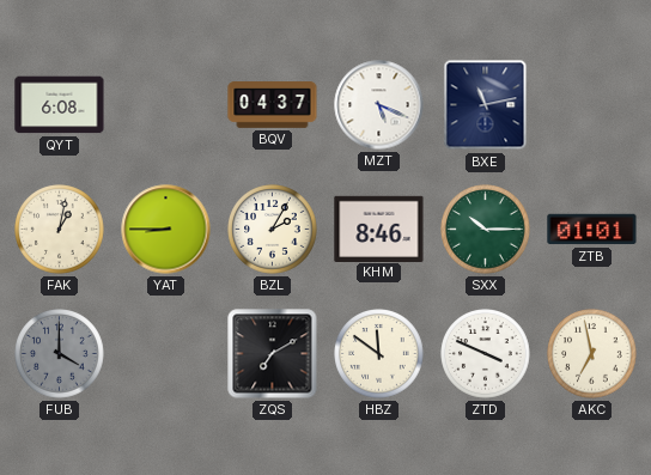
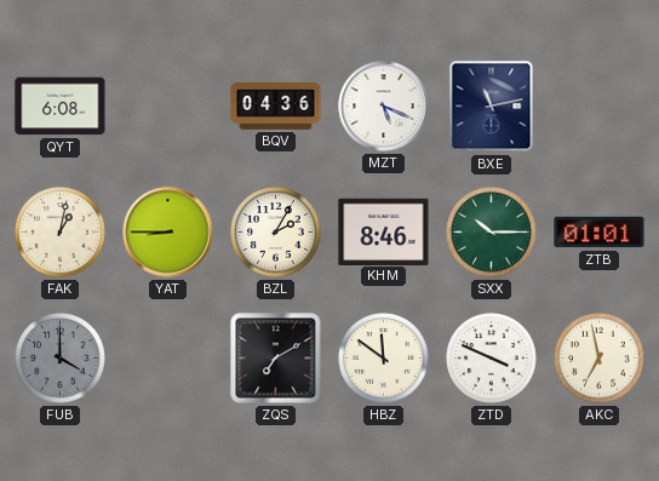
BQV: 04:37 -> 04:36 (276, 107)
